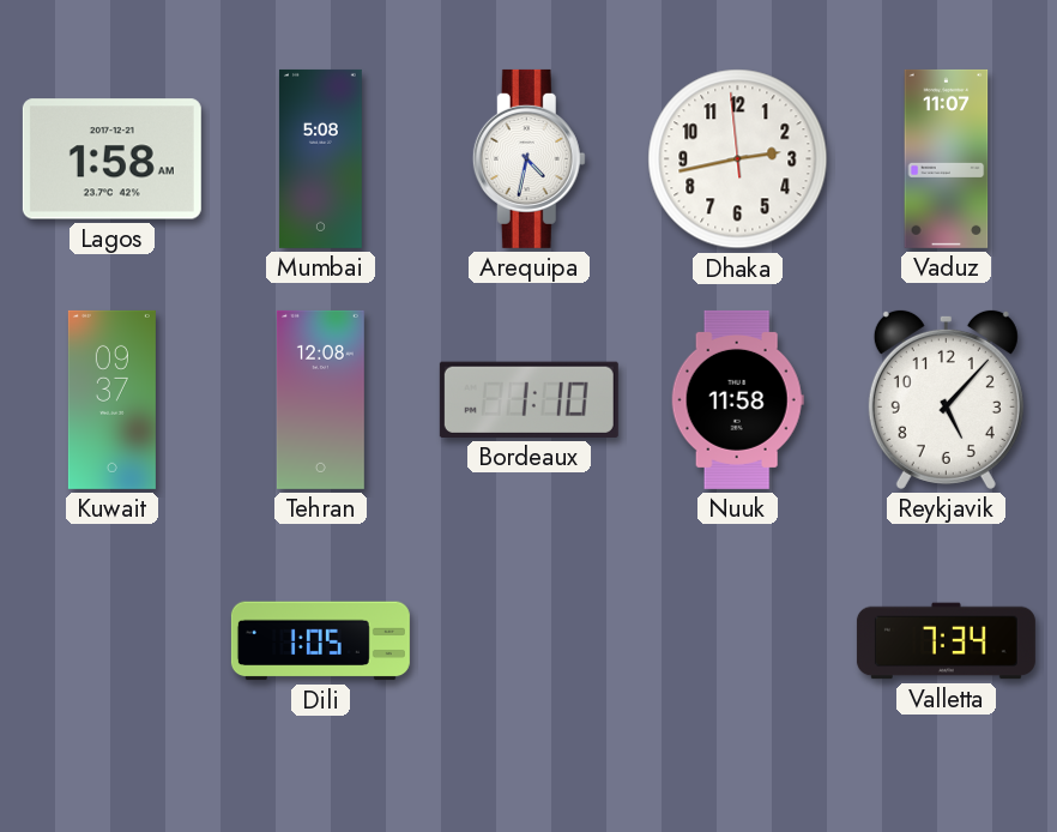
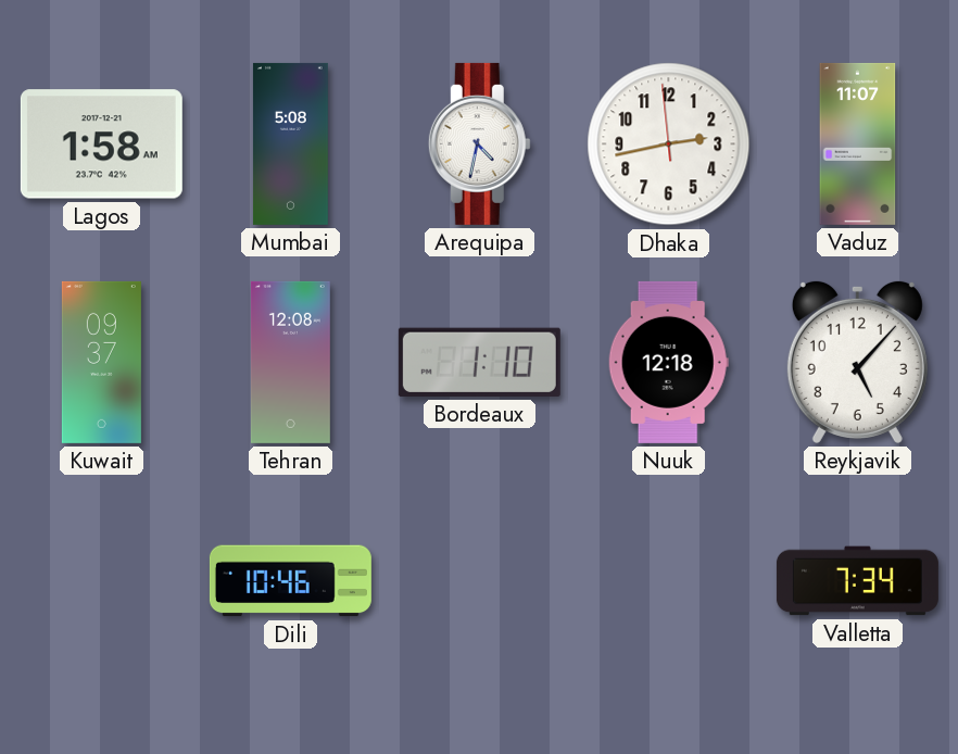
Nuuk: 11:58 -> 12:18 (668, 362)
Dili: 1:05 -> 10:46 (290, 581)
